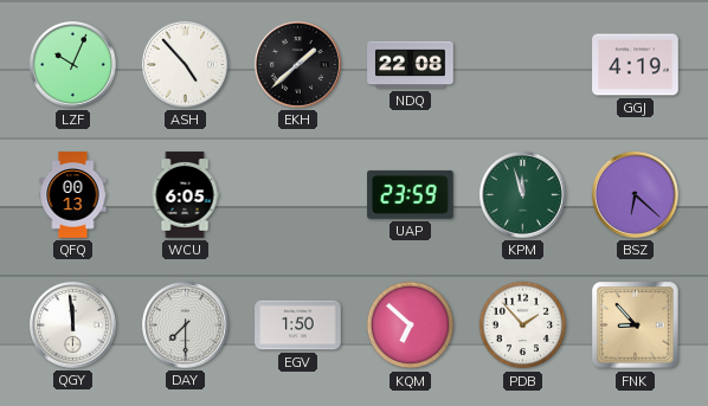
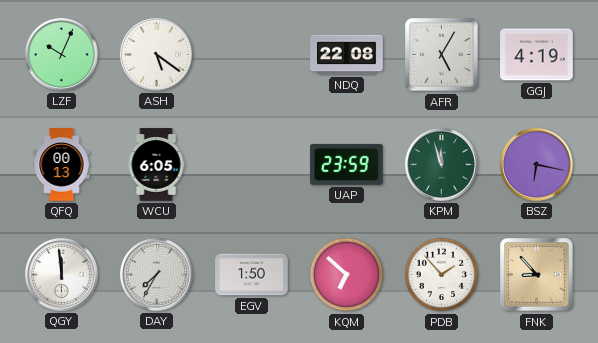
ASH: 4:53 -> 5:21 (156, 54)
EKH: 1:38 -> none (297, 64)
AFR: none -> 5:05 (442, 55)
BSZ: 6:22 -> 6:17 (536, 164)
DAY: 7:30 -> 7:35 (156, 274)
